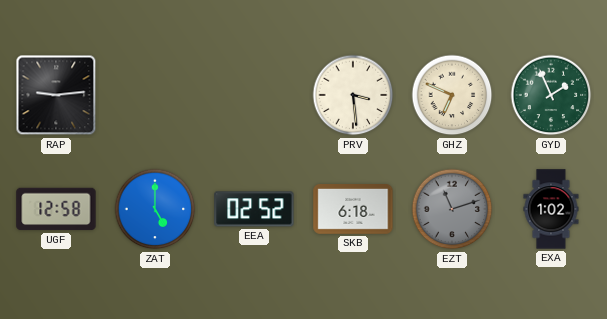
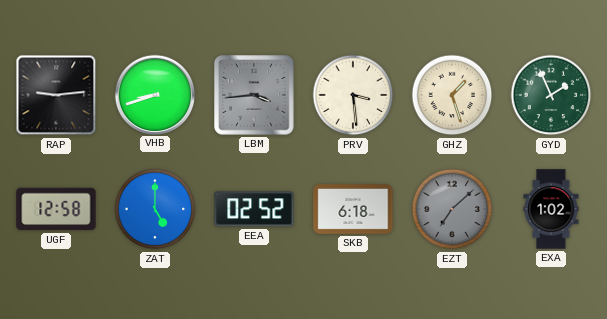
VHB: none -> 8:42 (154, 94)
LBM: none -> 3:44 (254, 95)
GHZ: 6:49 -> 1:27 (452, 95)
EZT: 11:12 -> 7:08 (452, 209)
